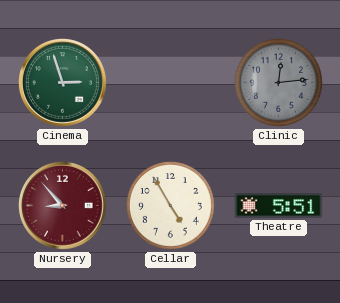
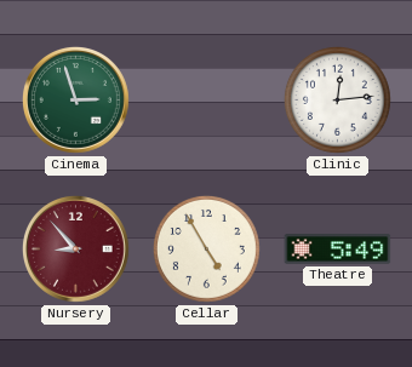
Clinic dial: grey -> white (337, 99)
Theatre: 5:51 -> 5:49 (338, 250)
